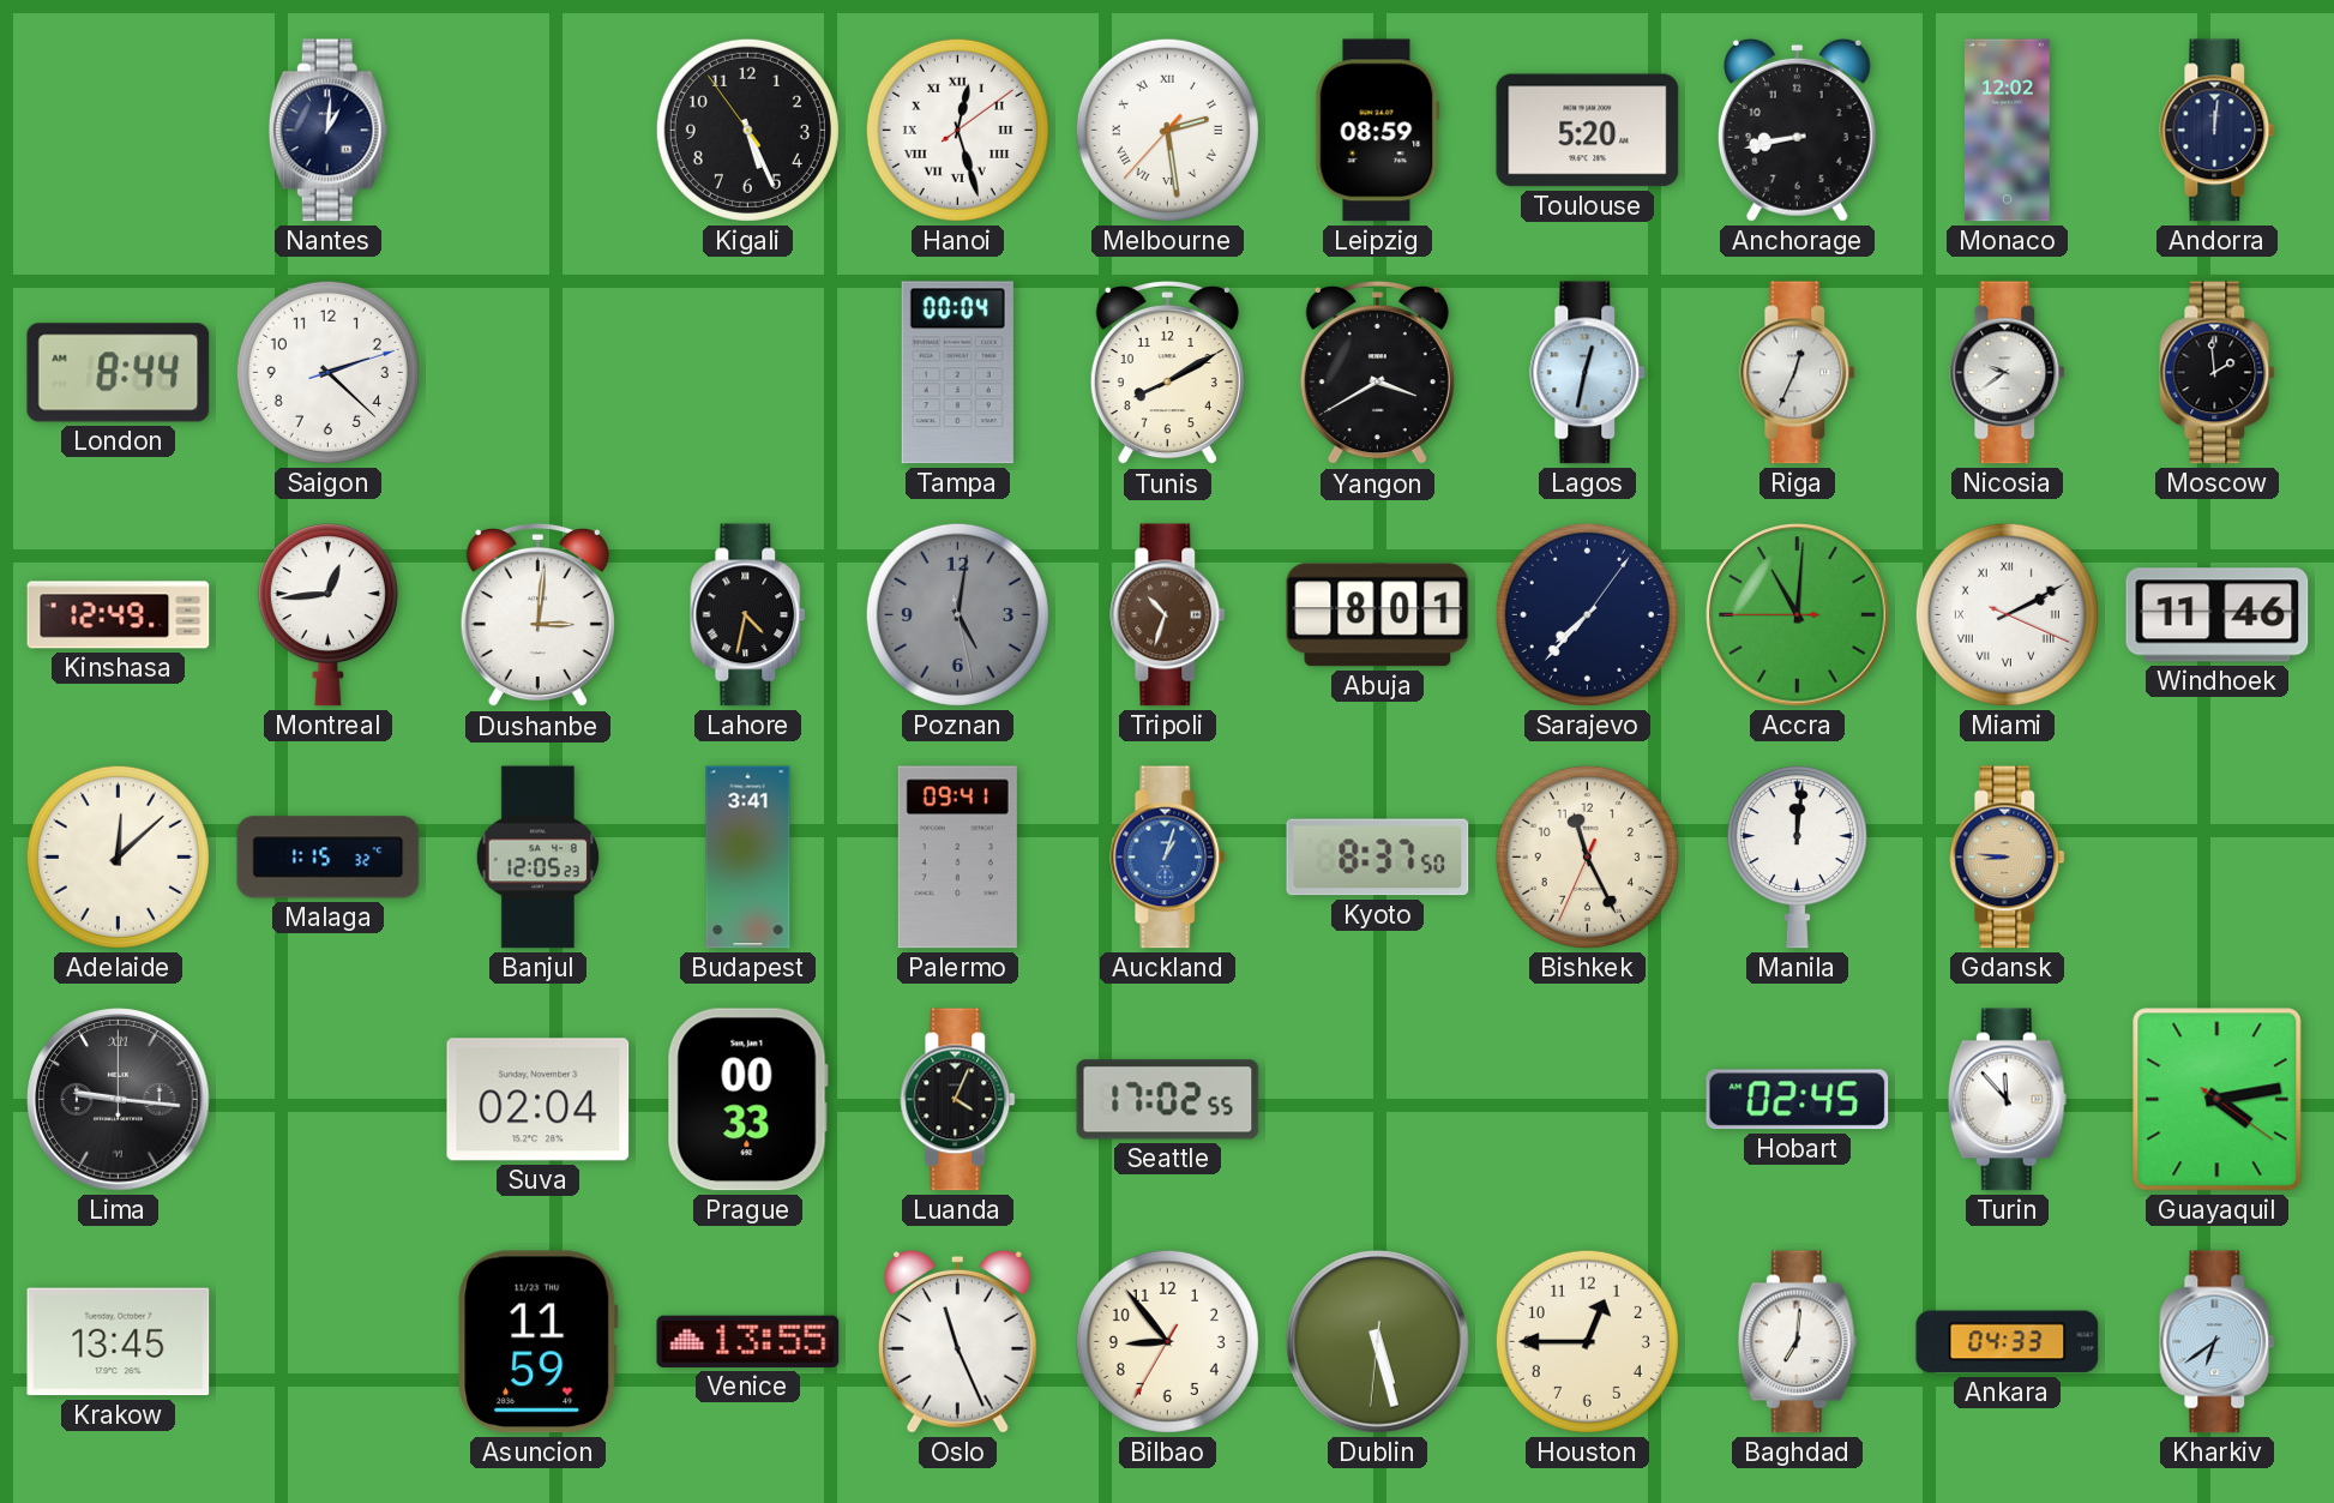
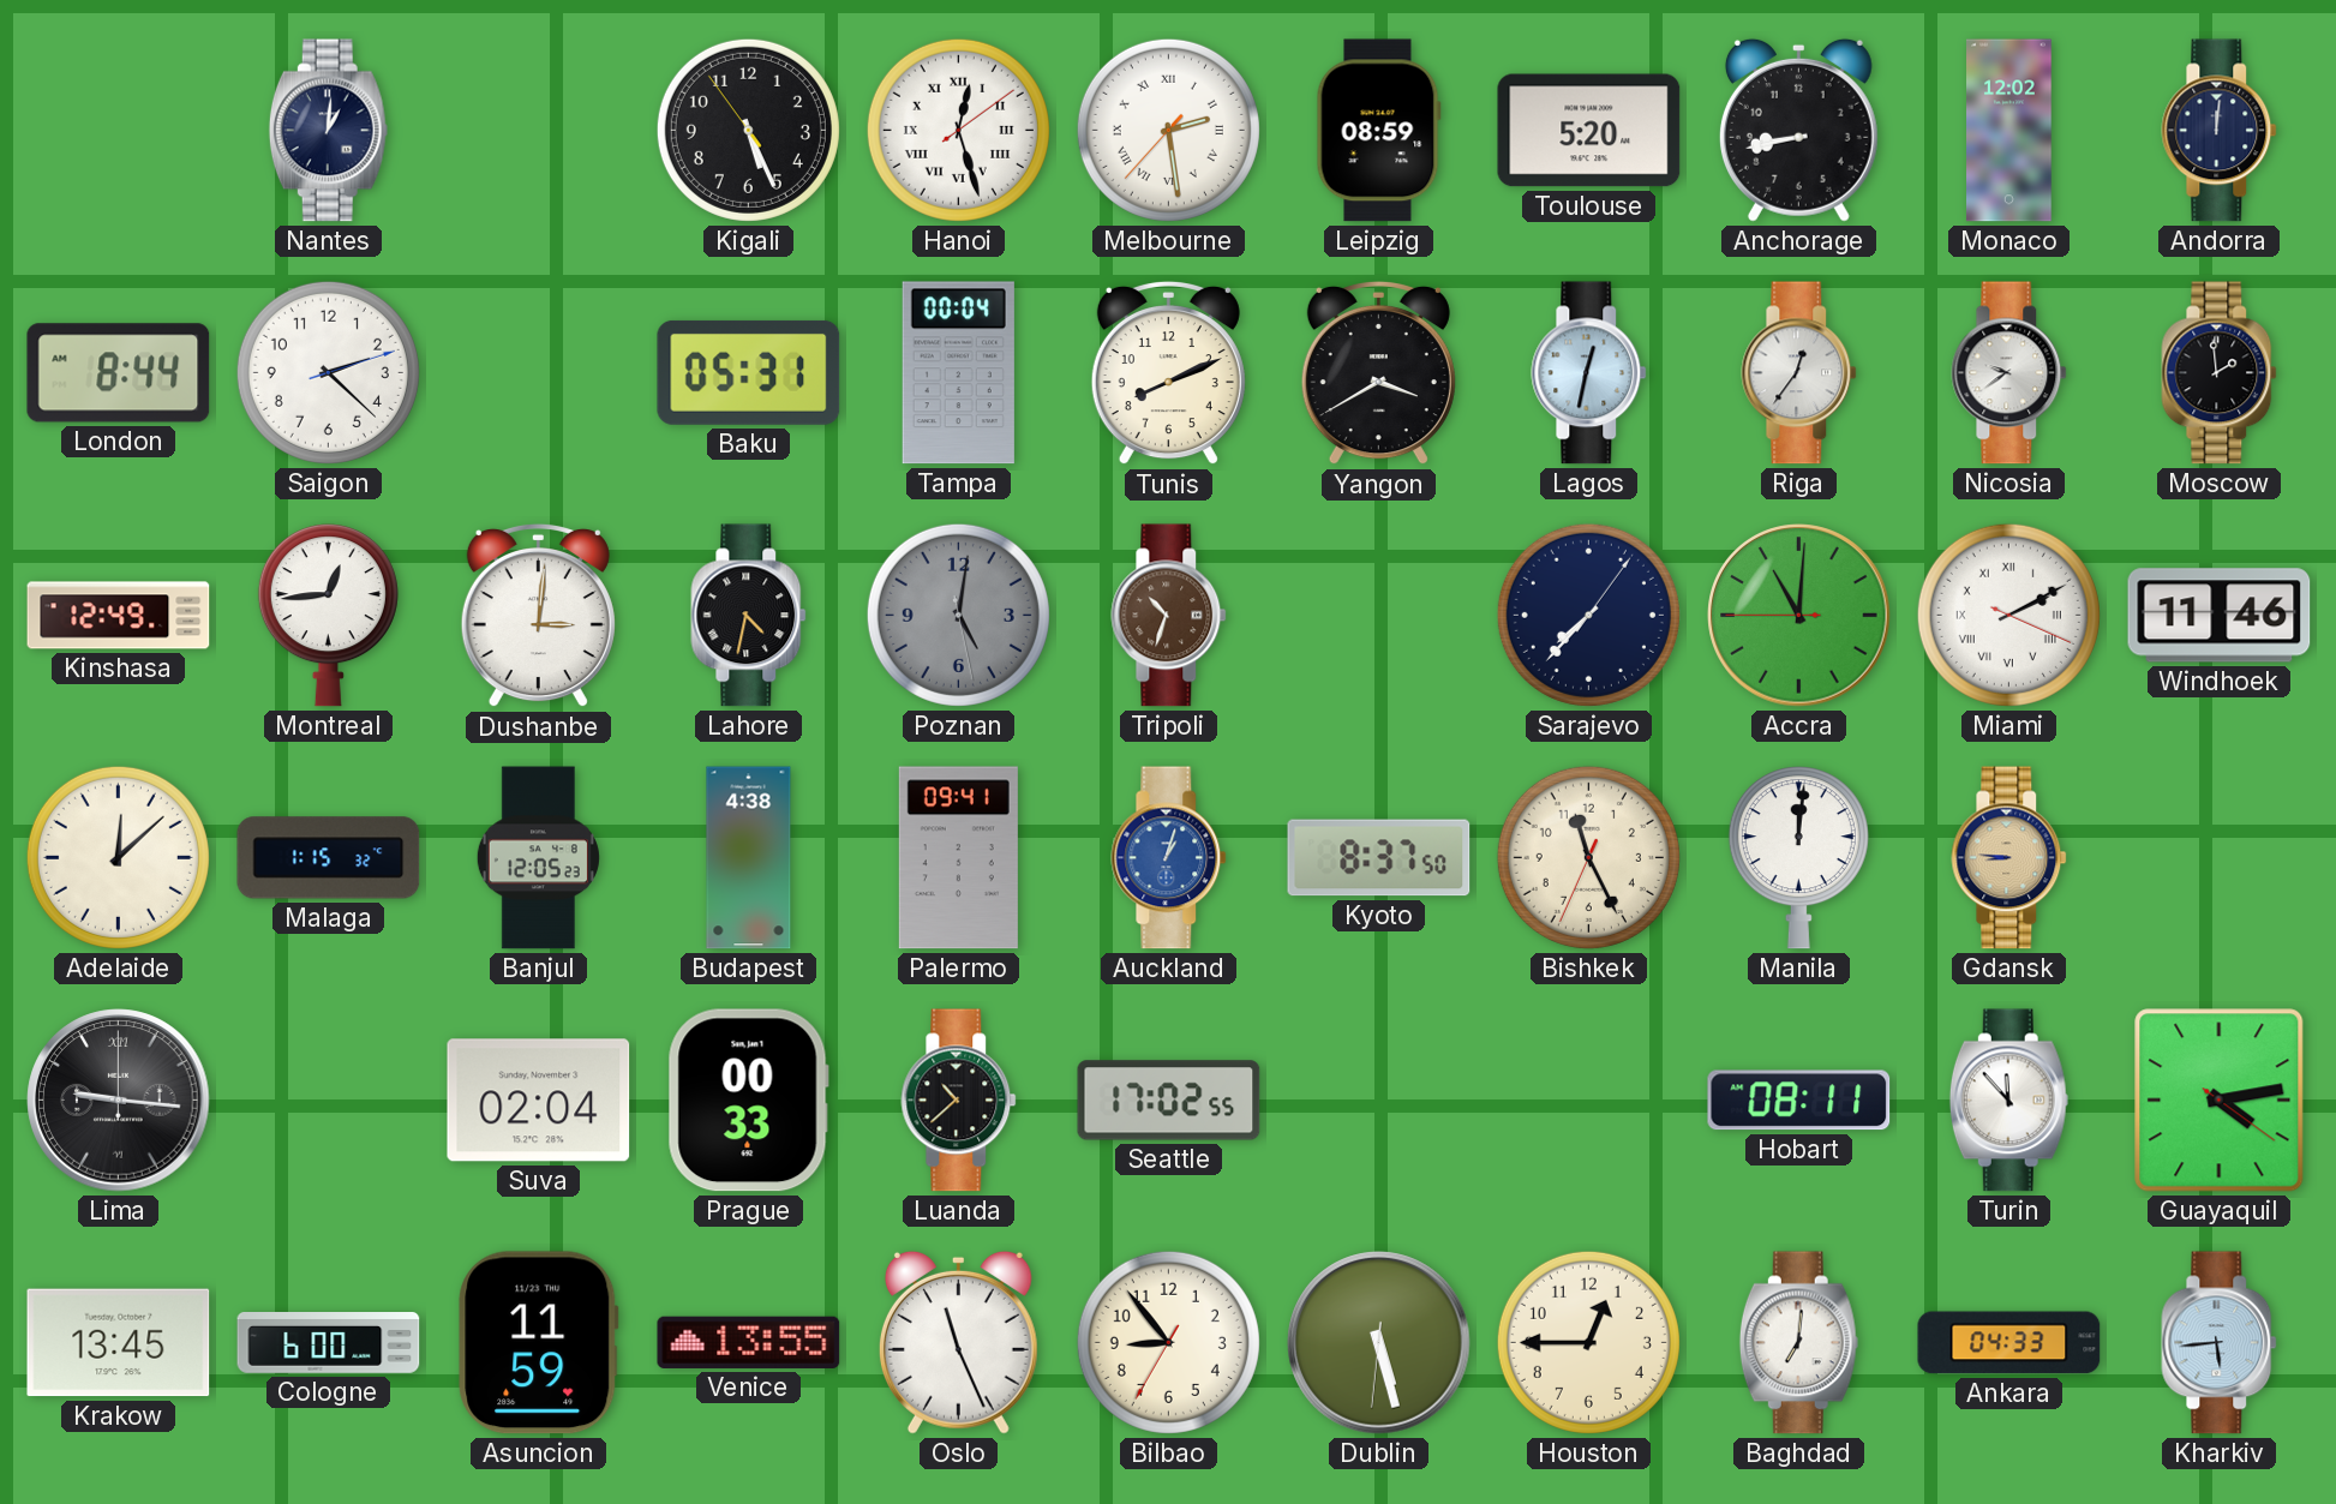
Baku: none -> 05:31 (749, 372)
Tunis: 8:10 -> 8:11 (1168, 373)
Riga: 12:34 -> 12:36 (1799, 373)
Abuja: 8:01 -> none (1378, 615)
Budapest: 3:41 -> 4:38 (749, 858)
Luanda: 4:04 -> 10:38 (959, 1101)
Hobart: 02:45 -> 08:11 (1799, 1101)
Cologne: none -> 6:00 (329, 1343)
Kharkiv: 6:39 -> 5:44 (2220, 1343)
